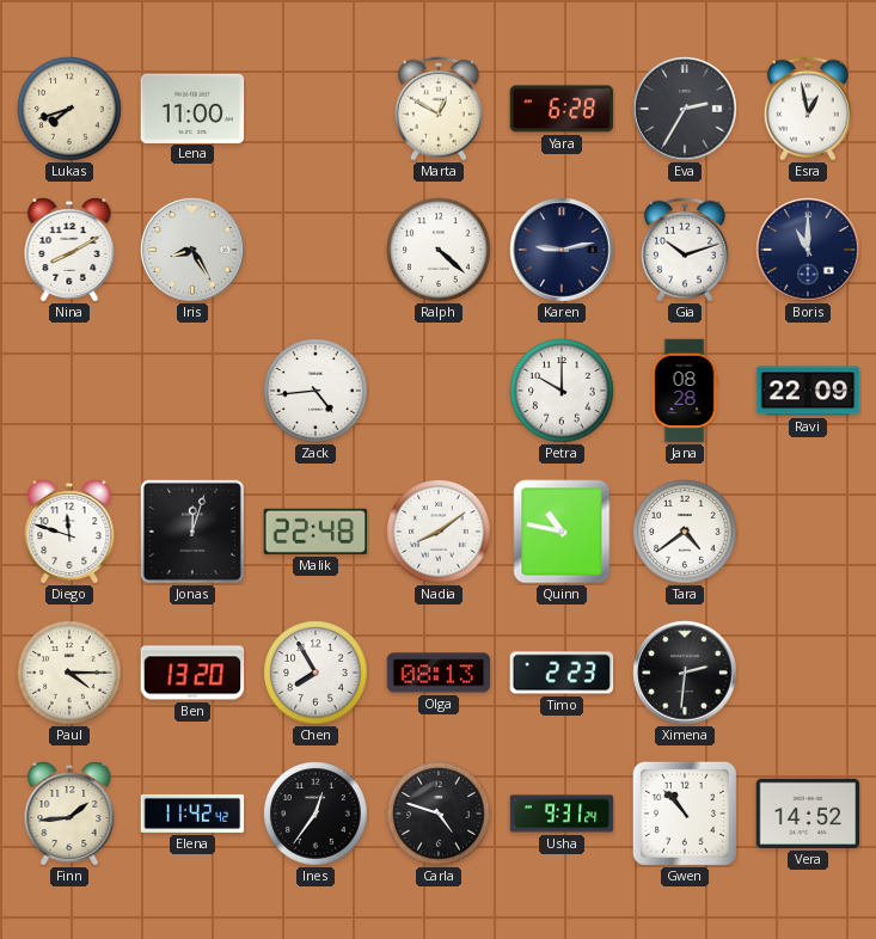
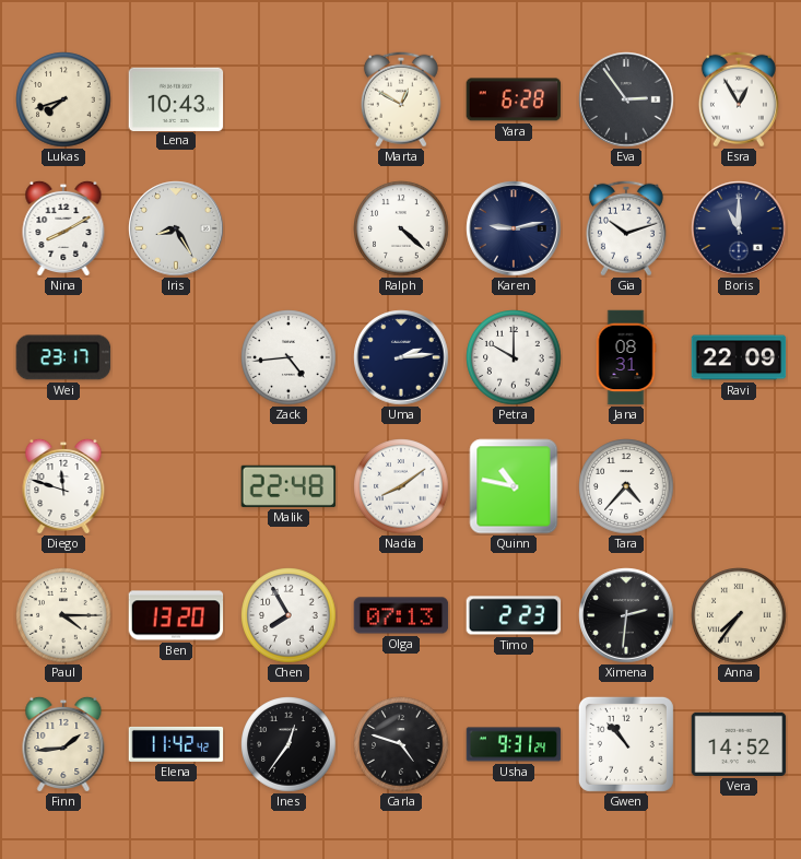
Lena: 11:00 -> 10:43 (176, 98)
Eva: 2:35 -> 2:54 (626, 99)
Esra: 12:58 -> 12:55 (739, 99)
Wei: none -> 23:17 (63, 357)
Uma: none -> 2:14 (401, 357)
Jana: 08:28 -> 08:31 (626, 357)
Jonas: 12:03 -> none (192, 532)
Tara: 4:39 -> 4:37 (626, 486)
Olga: 08:13 -> 07:13 (401, 615)
Anna: none -> 7:36 (739, 615)
